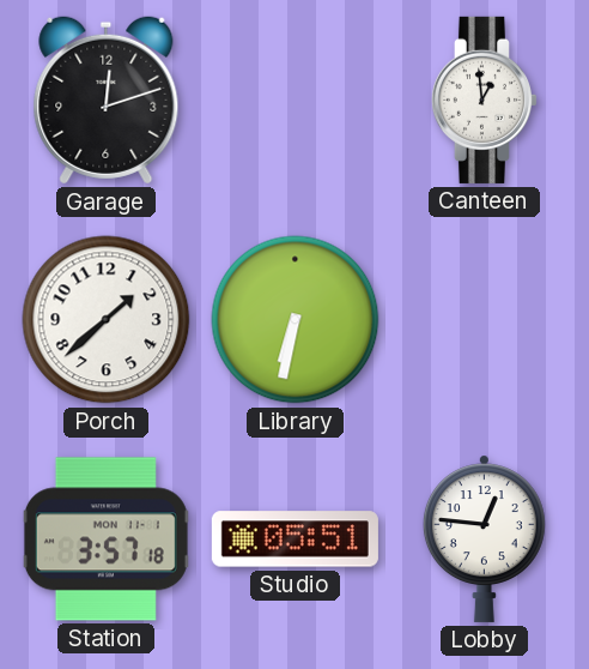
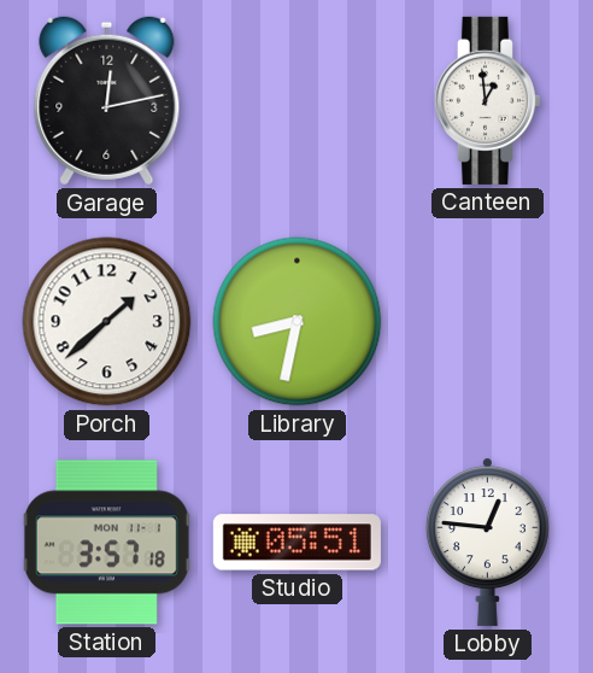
Garage: 12:12 -> 12:13 (107, 101)
Library: 6:32 -> 8:32 (298, 322)
